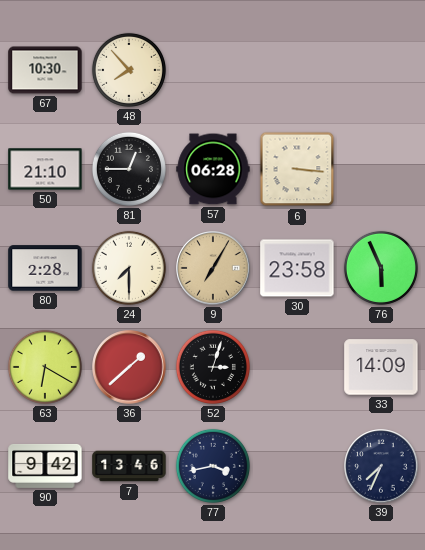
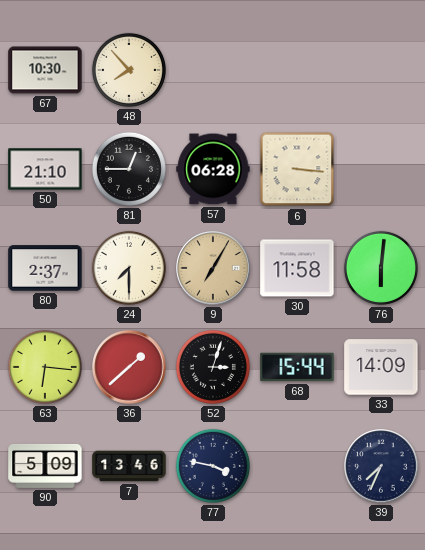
80: 2:28 -> 2:37 (45, 268)
30: 23:58 -> 11:58 (297, 268)
76: 5:56 -> 6:01 (381, 268)
63: 6:20 -> 6:16 (45, 367)
68: none -> 15:44 (297, 367)
90: 9:42 -> 5:09 (45, 466)
77: 3:43 -> 3:47 (213, 466)
